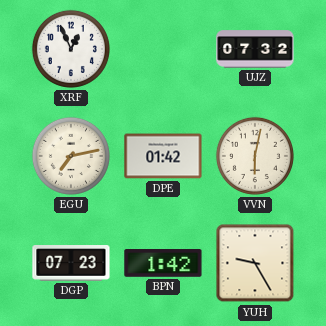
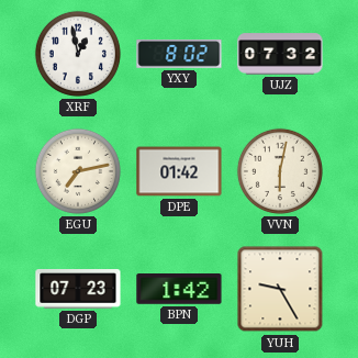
XRF: 12:56 -> 12:58 (78, 54)
YXY: none -> 8:02 (179, 55)
